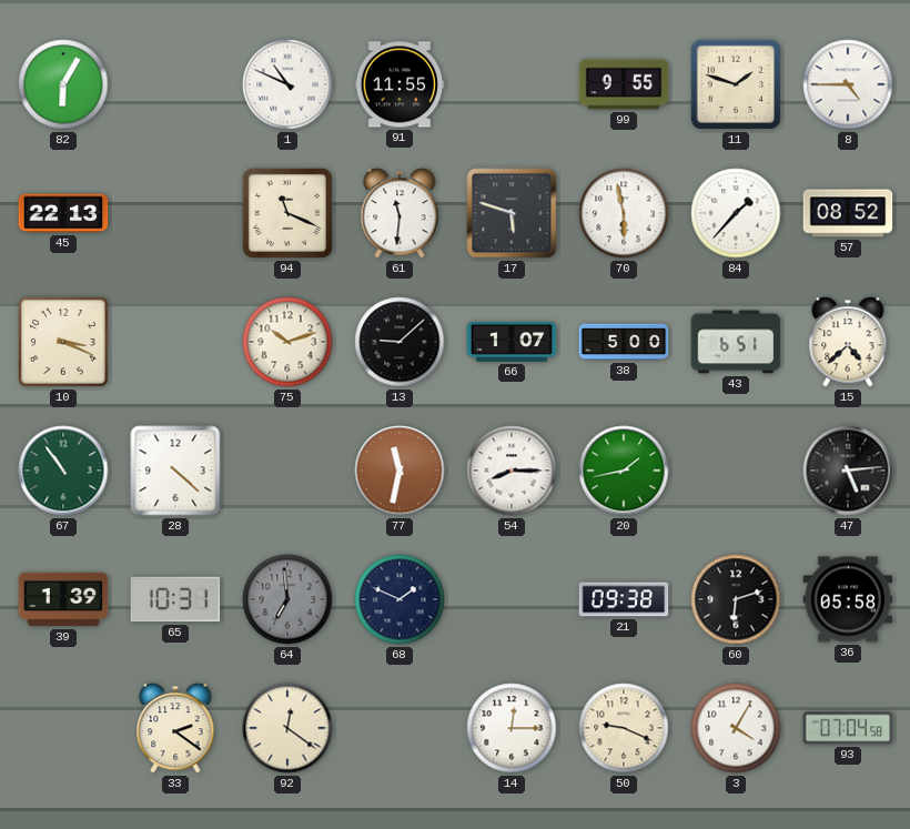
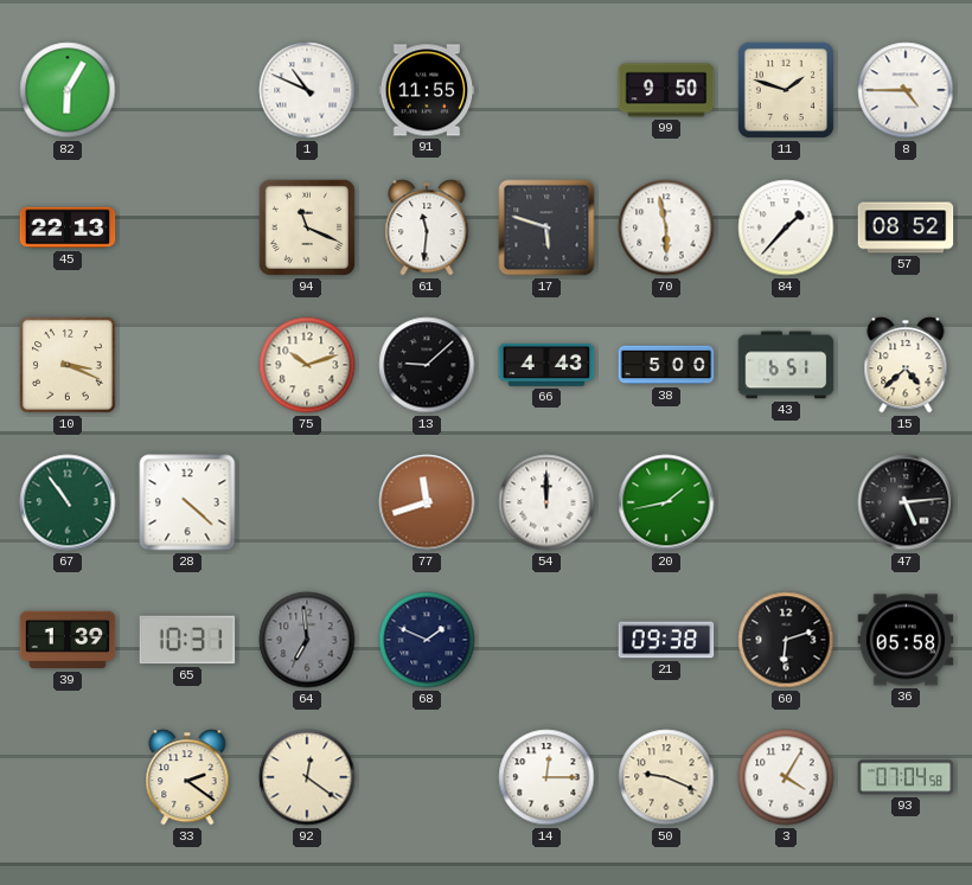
99: 9:55 -> 9:50 (666, 90)
66: 1:07 -> 4:43 (546, 365)
77: 11:32 -> 11:42 (427, 502)
54: 8:15 -> 12:00 (546, 502)
